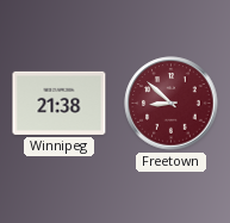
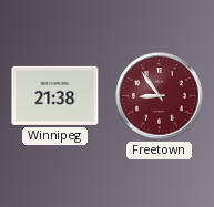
Freetown: 8:52 -> 8:54 (160, 96)
